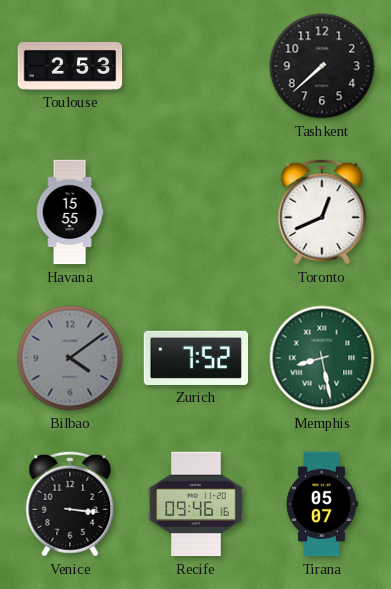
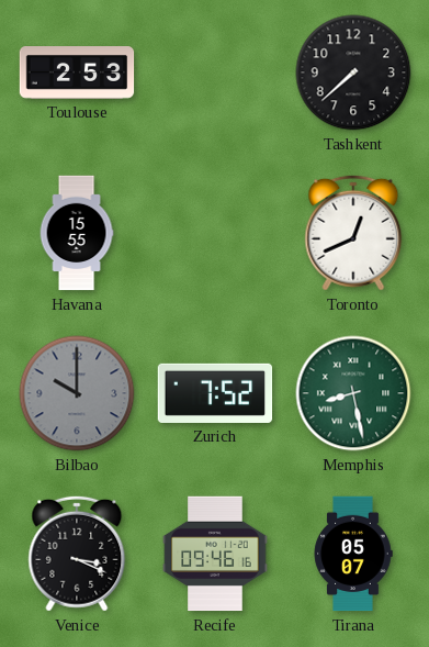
Bilbao: 4:09 -> 10:00 (77, 393)
Venice: 3:16 -> 3:19 (77, 554)
